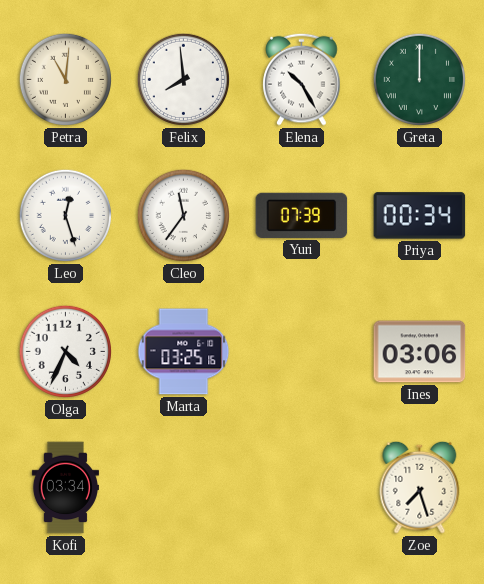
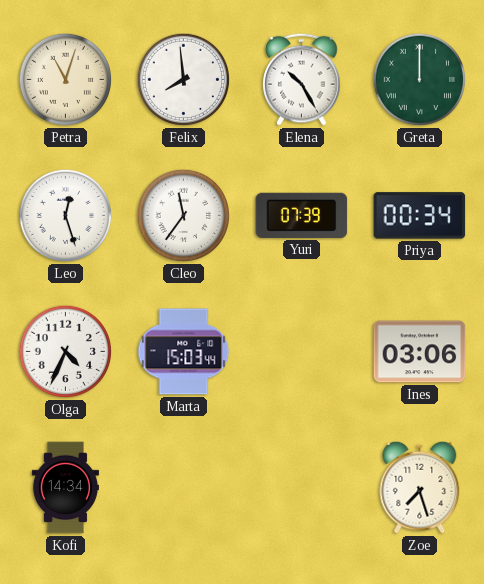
Petra: 11:01 -> 11:03 (65, 79)
Marta: 03:25 -> 15:03 (184, 352)
Kofi: 03:34 -> 14:34 (65, 488)
